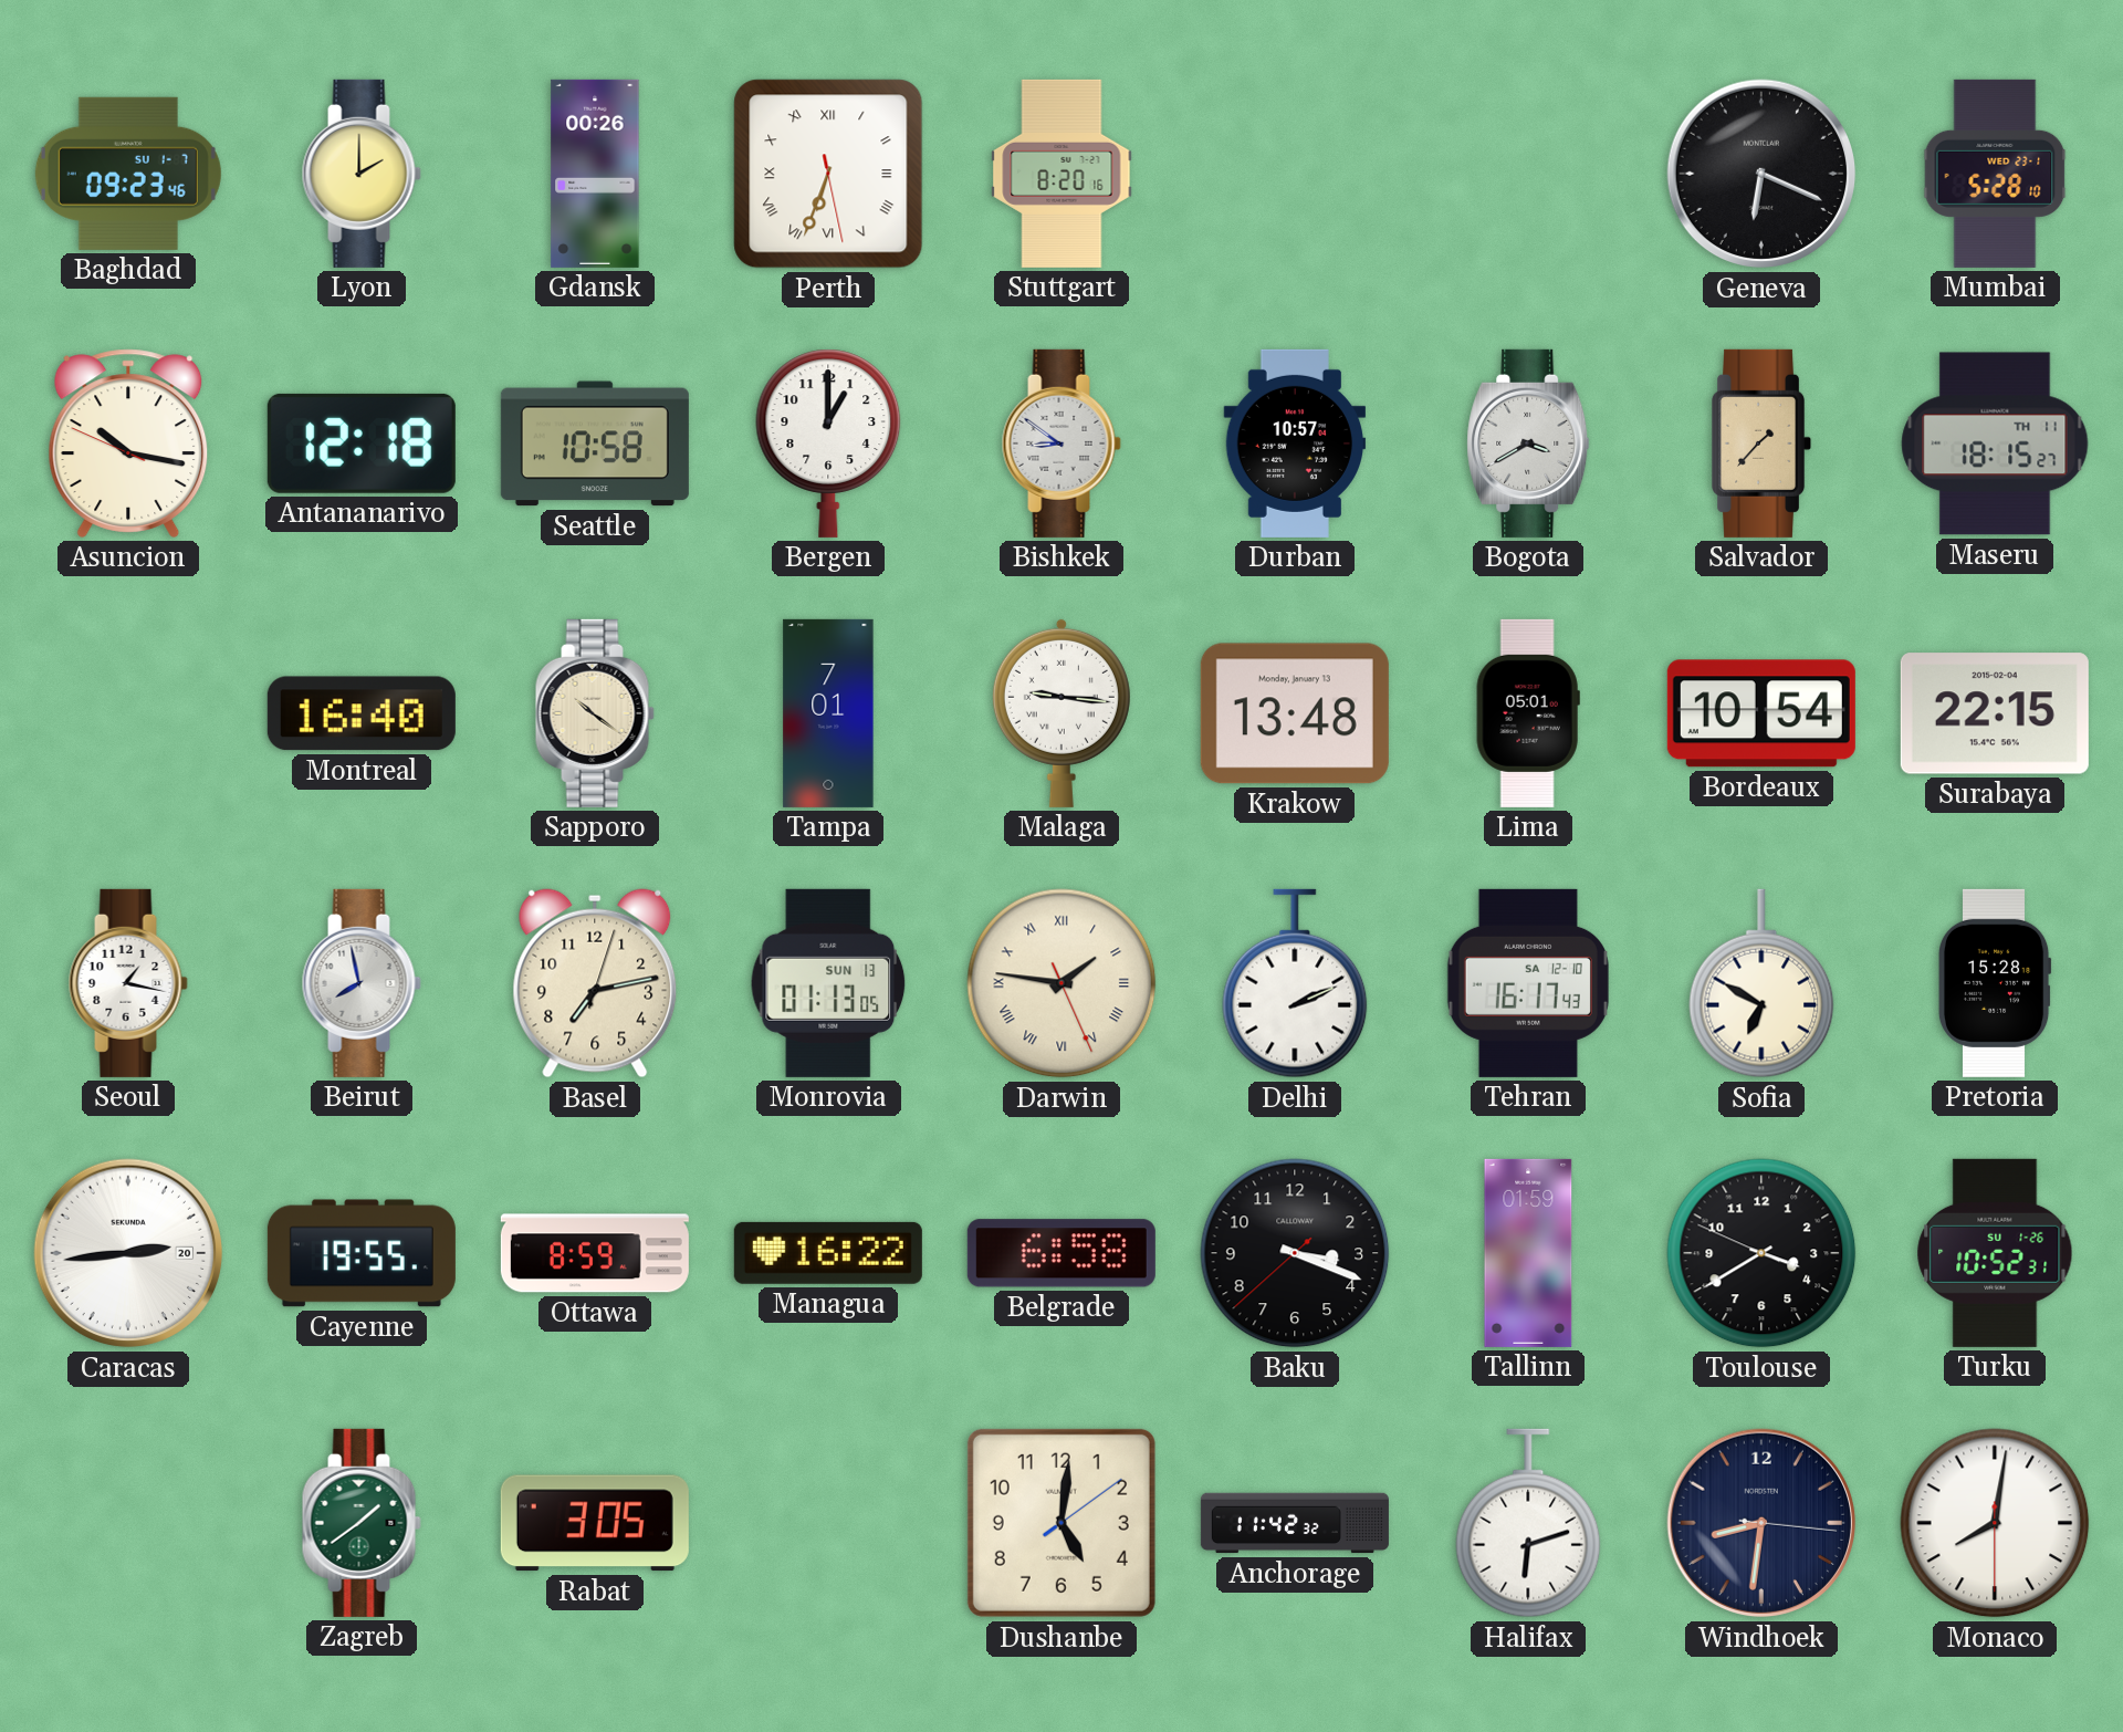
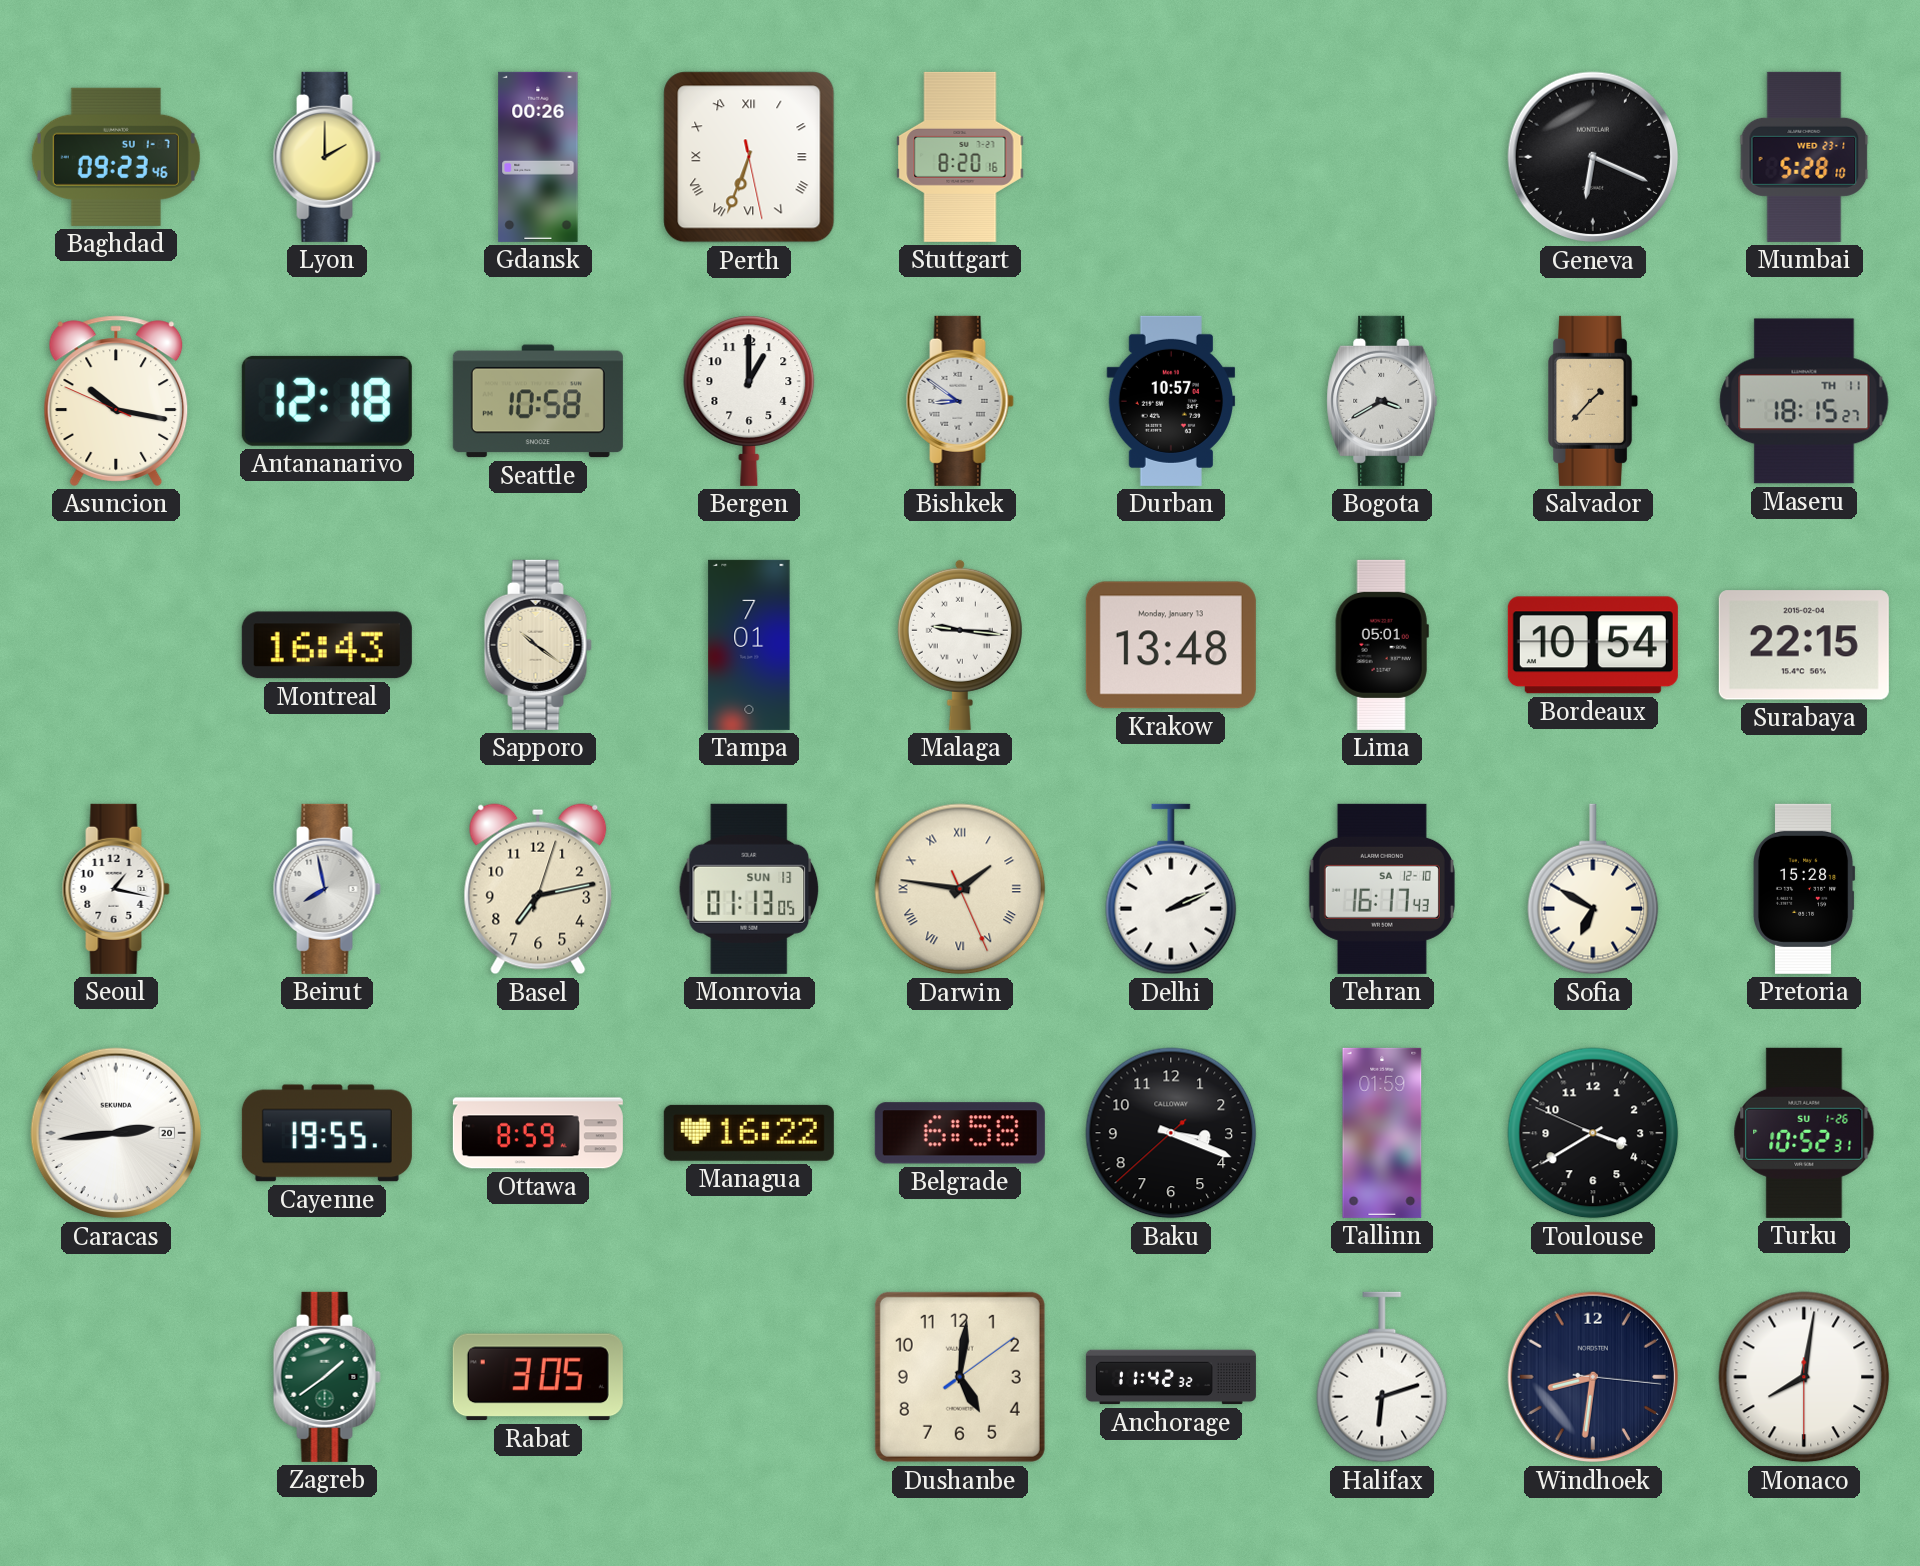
Montreal: 16:40 -> 16:43 (327, 645)
